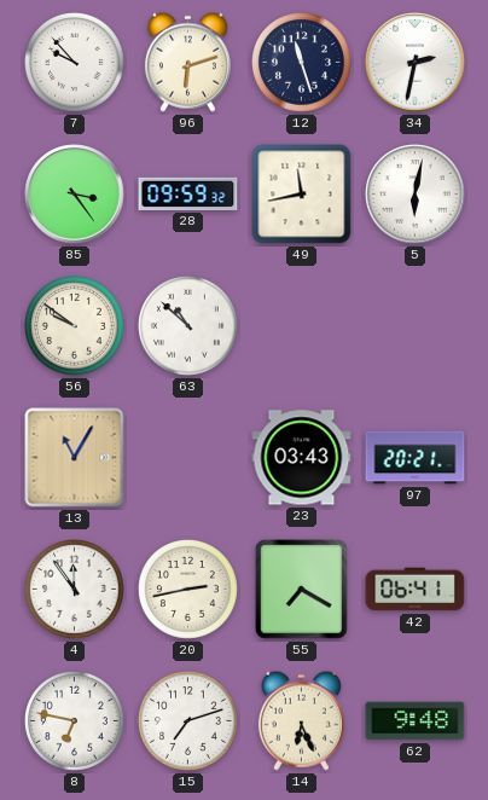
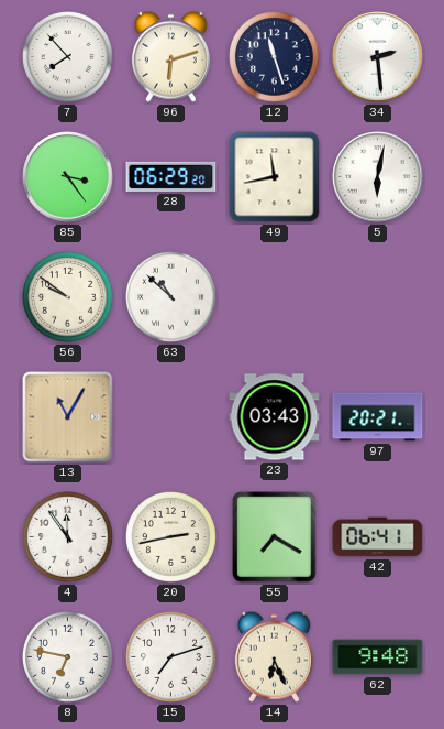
7: 9:53 -> 7:53 (68, 57)
34: 2:32 -> 2:29 (378, 57)
28: 09:59 -> 06:29 (171, 176)
